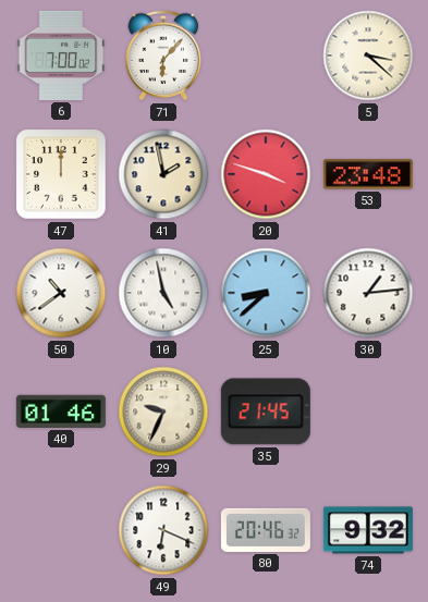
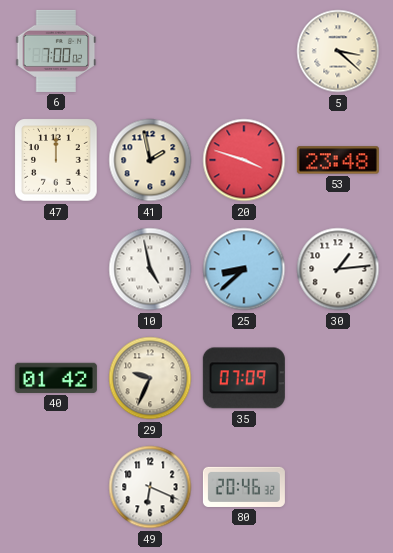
71: 6:07 -> none (163, 56)
50: 10:39 -> none (61, 293)
40: 01:46 -> 01:42 (56, 378)
35: 21:45 -> 07:09 (244, 378)
74: 9:32 -> none (368, 530)
